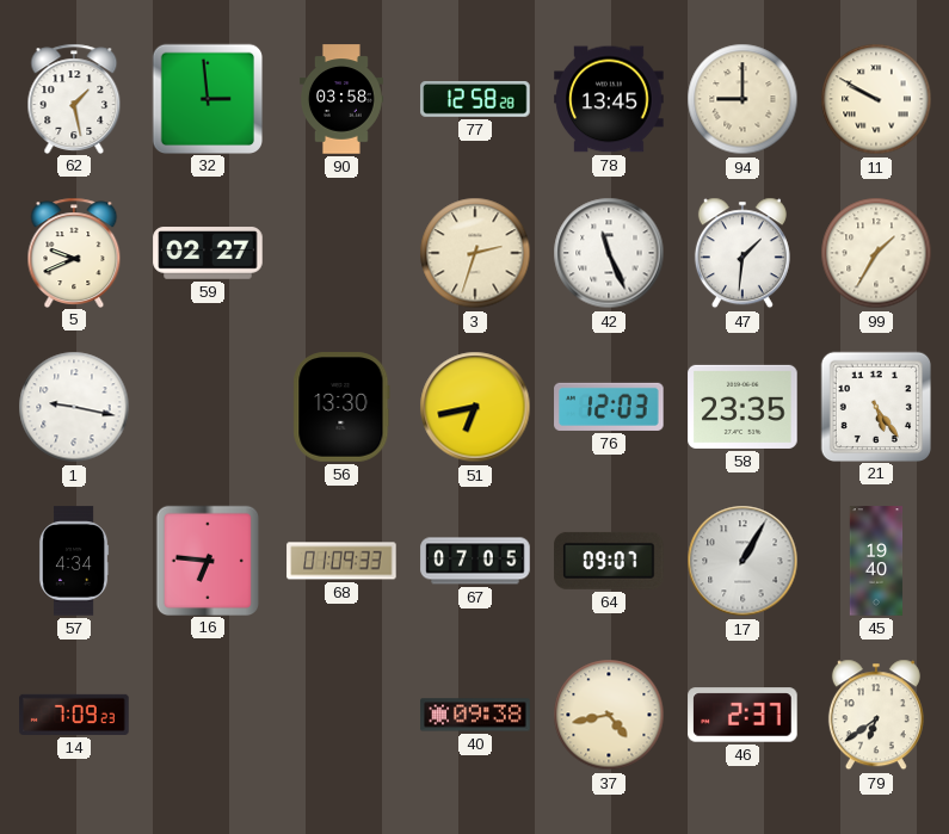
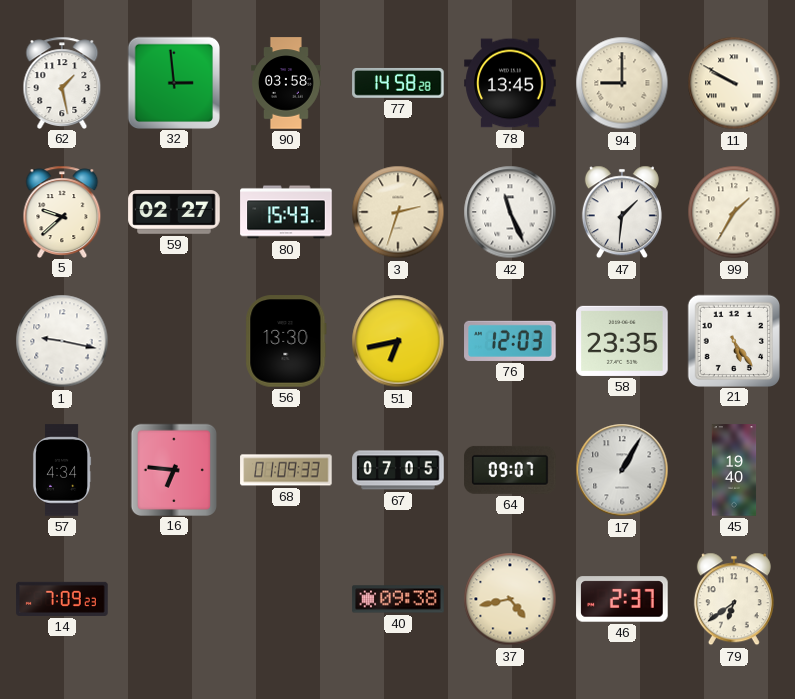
77: 12:58 -> 14:58 (398, 83)
5: 9:41 -> 9:38 (62, 211)
80: none -> 15:43 (286, 212)
